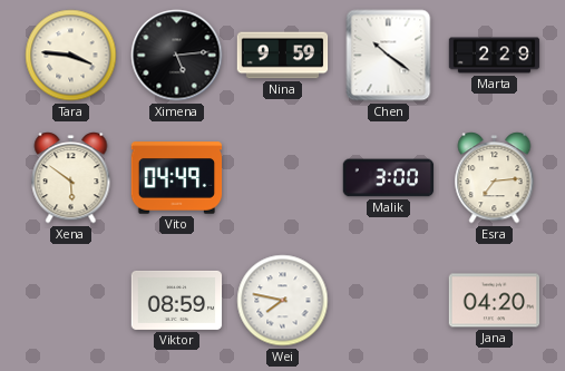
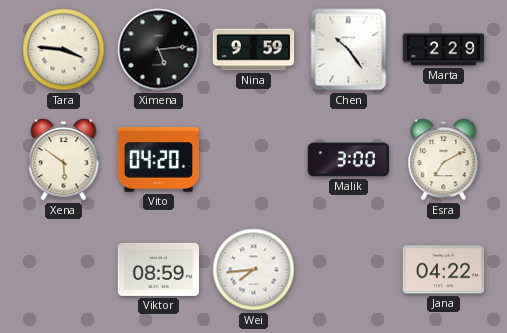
Chen: 10:21 -> 10:24 (349, 50)
Vito: 04:49 -> 04:20 (159, 160)
Esra: 7:14 -> 7:10 (444, 160)
Wei: 7:47 -> 7:44 (254, 270)
Jana: 04:20 -> 04:22 (444, 270)
